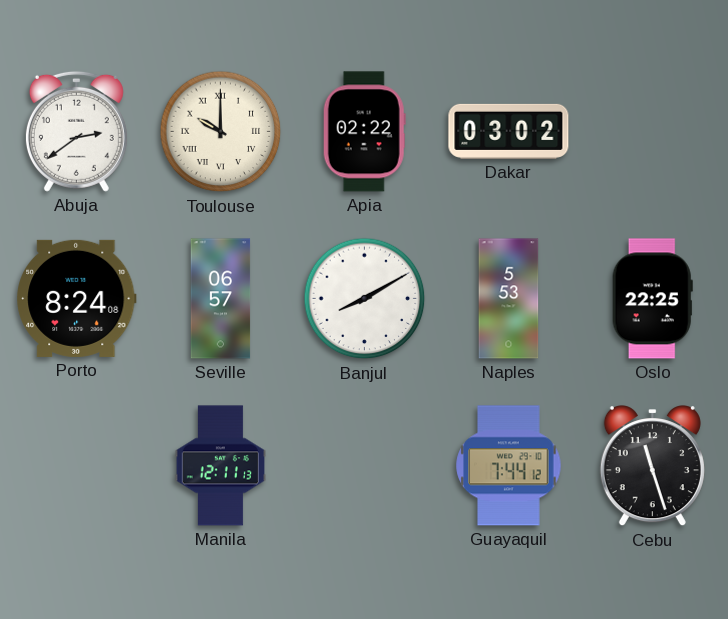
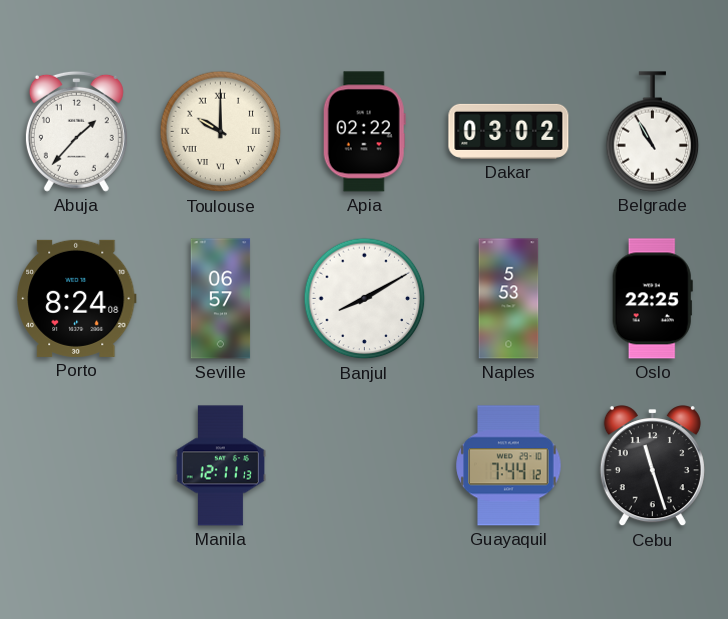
Abuja: 2:39 -> 1:37 (76, 131)
Belgrade: none -> 10:55 (653, 132)
